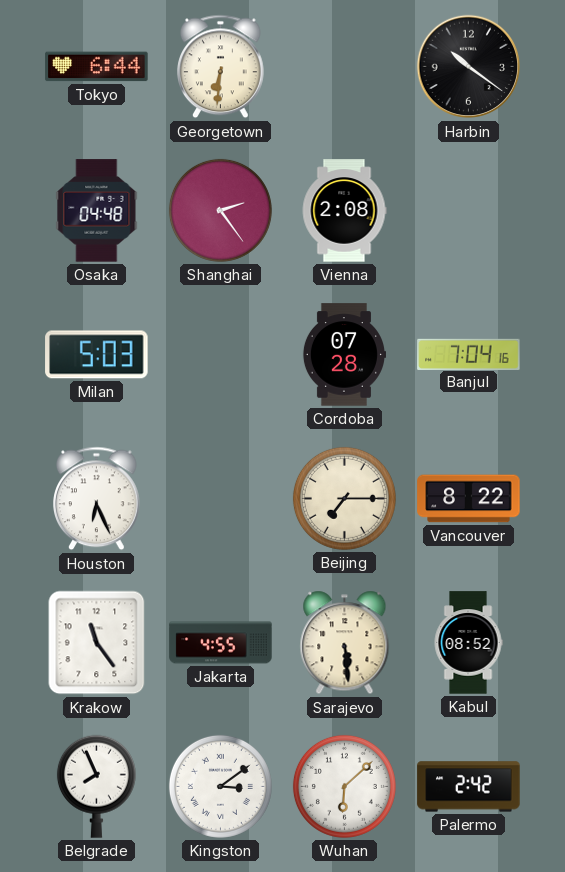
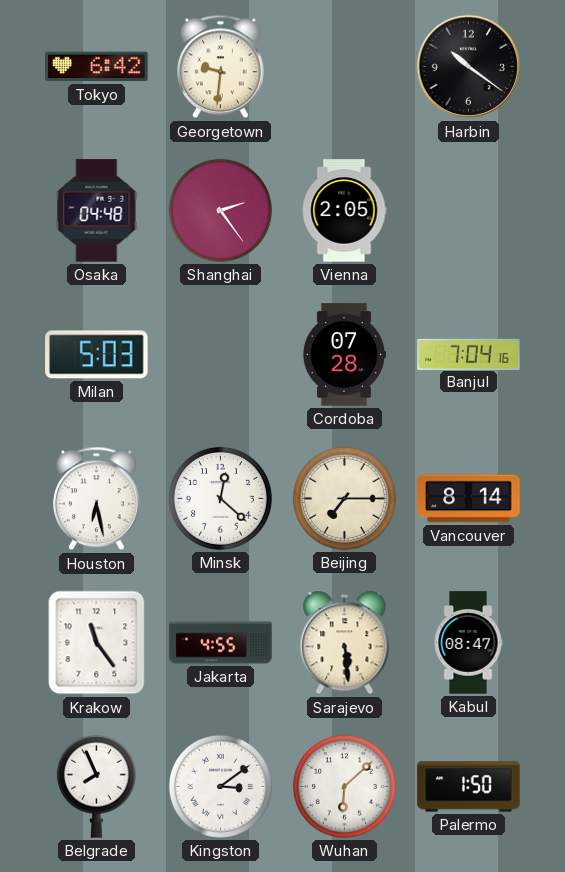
Tokyo: 6:44 -> 6:42 (97, 67)
Georgetown: 6:31 -> 9:31 (221, 67)
Vienna: 2:08 -> 2:05 (344, 211)
Houston: 6:26 -> 6:28 (97, 499)
Minsk: none -> 12:22 (220, 498)
Vancouver: 8:22 -> 8:14 (469, 499)
Kabul: 08:52 -> 08:47 (468, 643)
Palermo: 2:42 -> 1:50 (469, 787)
